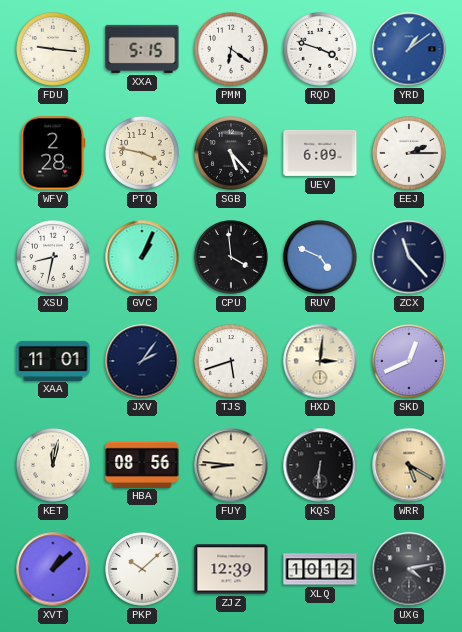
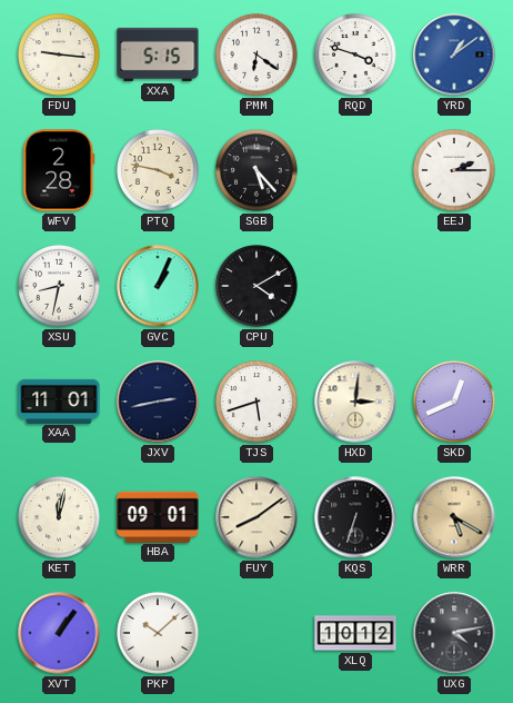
UEV: 6:09 -> none (320, 153)
CPU: 3:59 -> 4:10 (256, 286)
RUV: 4:49 -> none (320, 257)
ZCX: 11:23 -> none (409, 257)
JXV: 2:06 -> 2:43 (158, 402)
HBA: 08:56 -> 09:01 (158, 516)
FUY: 8:46 -> 8:09 (256, 517)
KQS: 6:31 -> 6:33 (355, 517)
XVT: 1:08 -> 1:06 (59, 633)
ZJZ: 12:39 -> none (231, 569)
